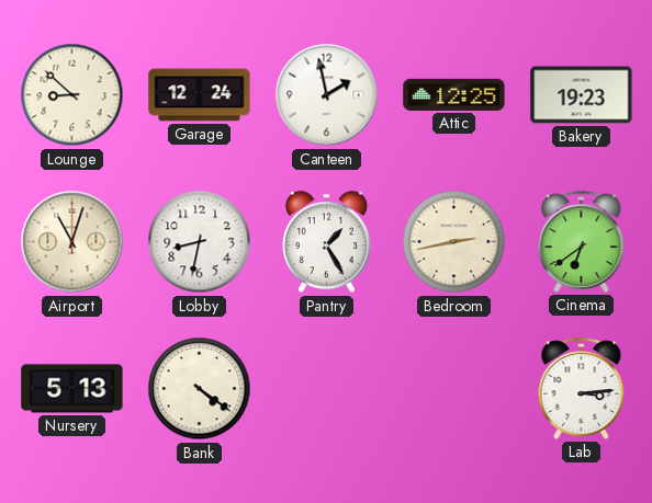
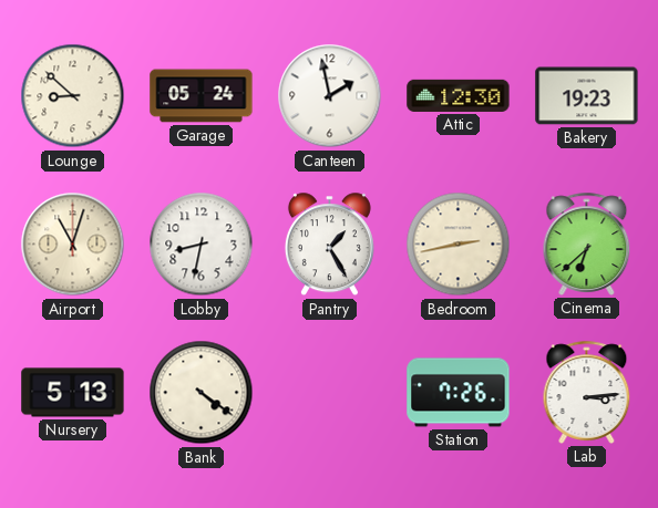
Garage: 12:24 -> 05:24 (202, 96)
Attic: 12:25 -> 12:30 (459, 95)
Cinema: 6:39 -> 6:38 (587, 243)
Station: none -> 7:26 (459, 393)
